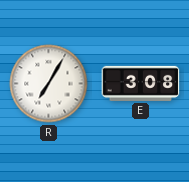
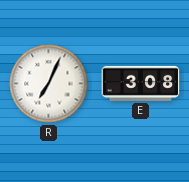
R: 7:05 -> 7:04 (49, 84)
